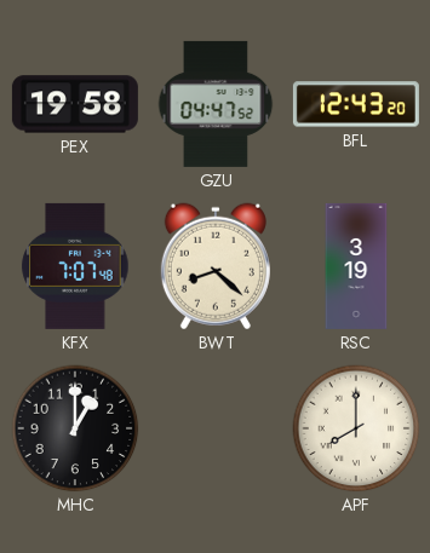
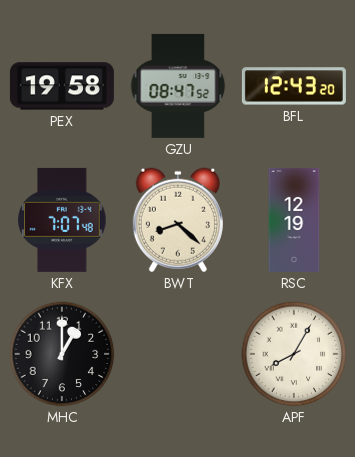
GZU: 04:47 -> 08:47 (178, 86)
RSC: 3:19 -> 12:19 (294, 220)
APF: 8:00 -> 8:05 (294, 354)
